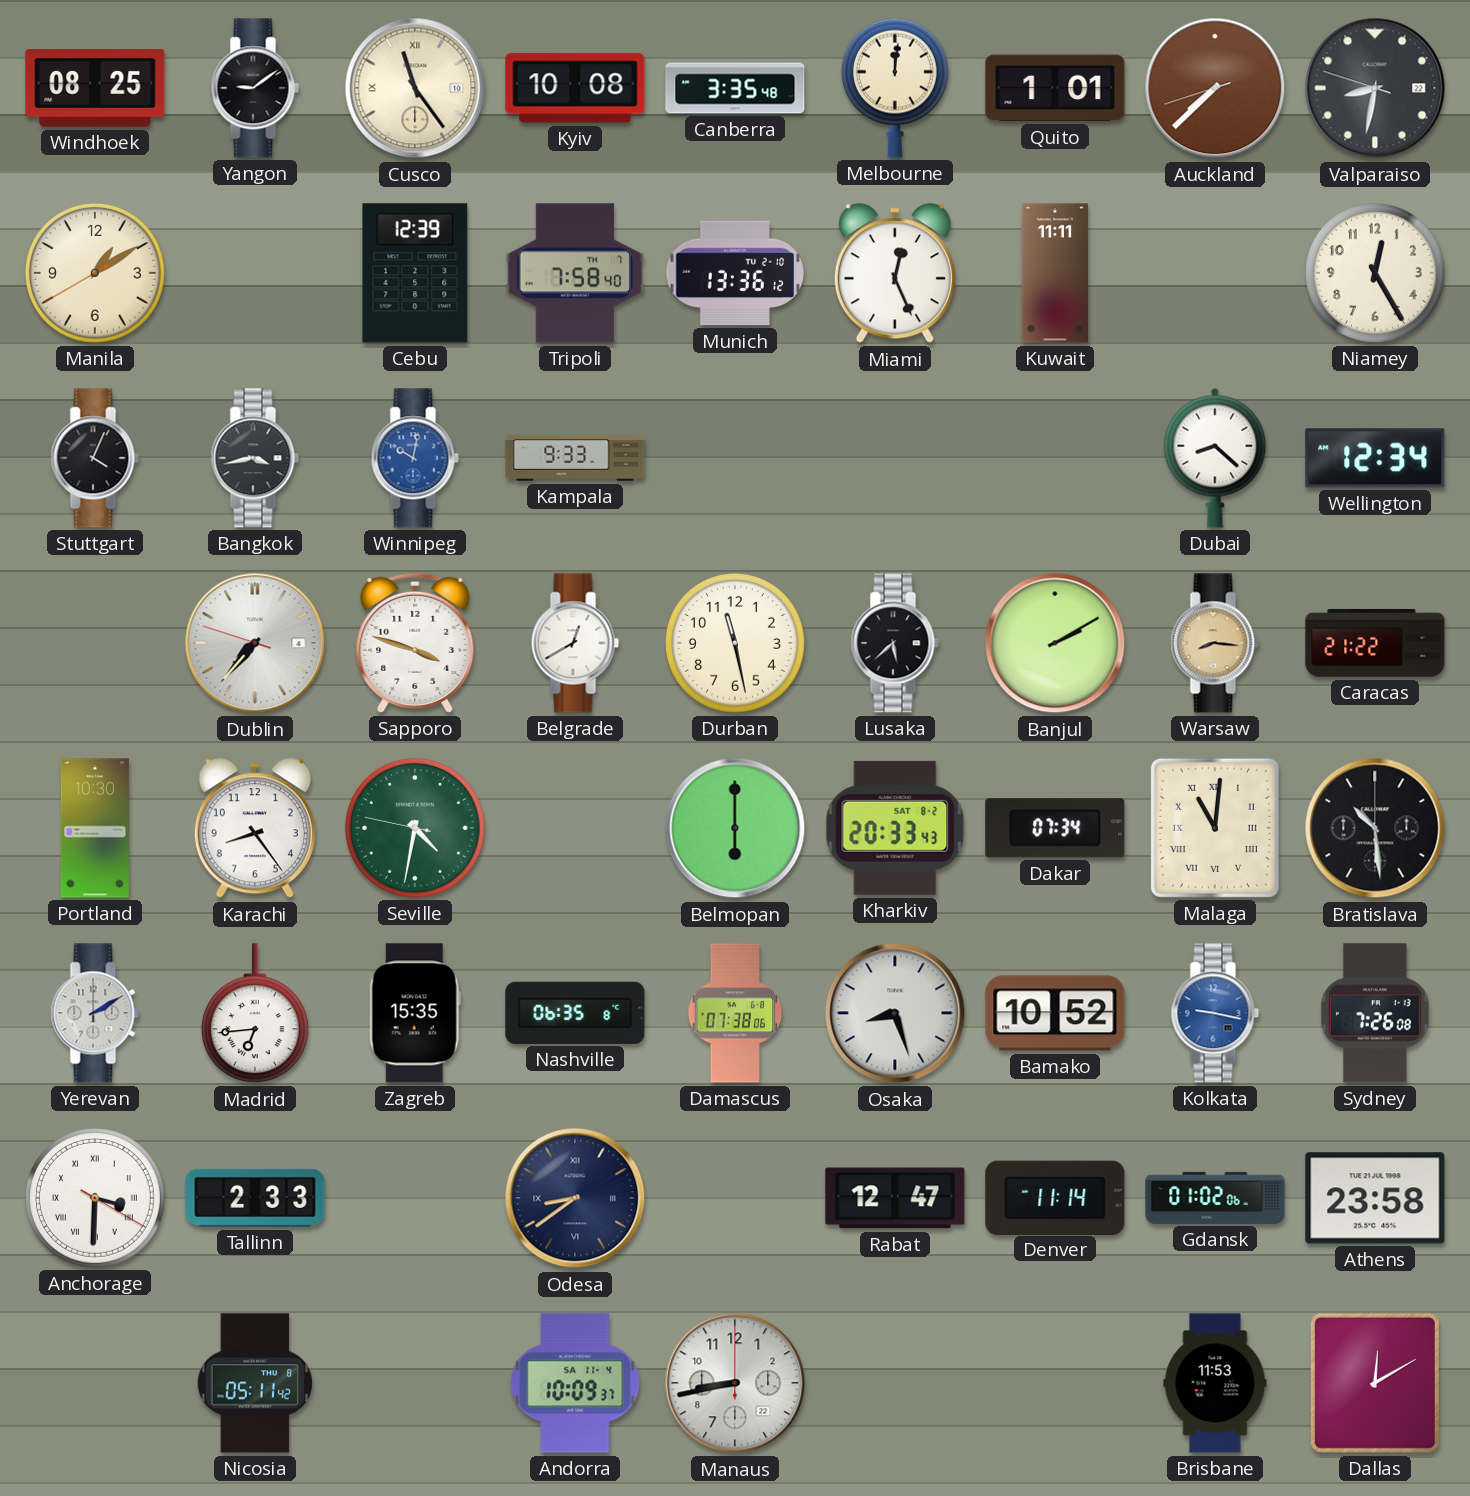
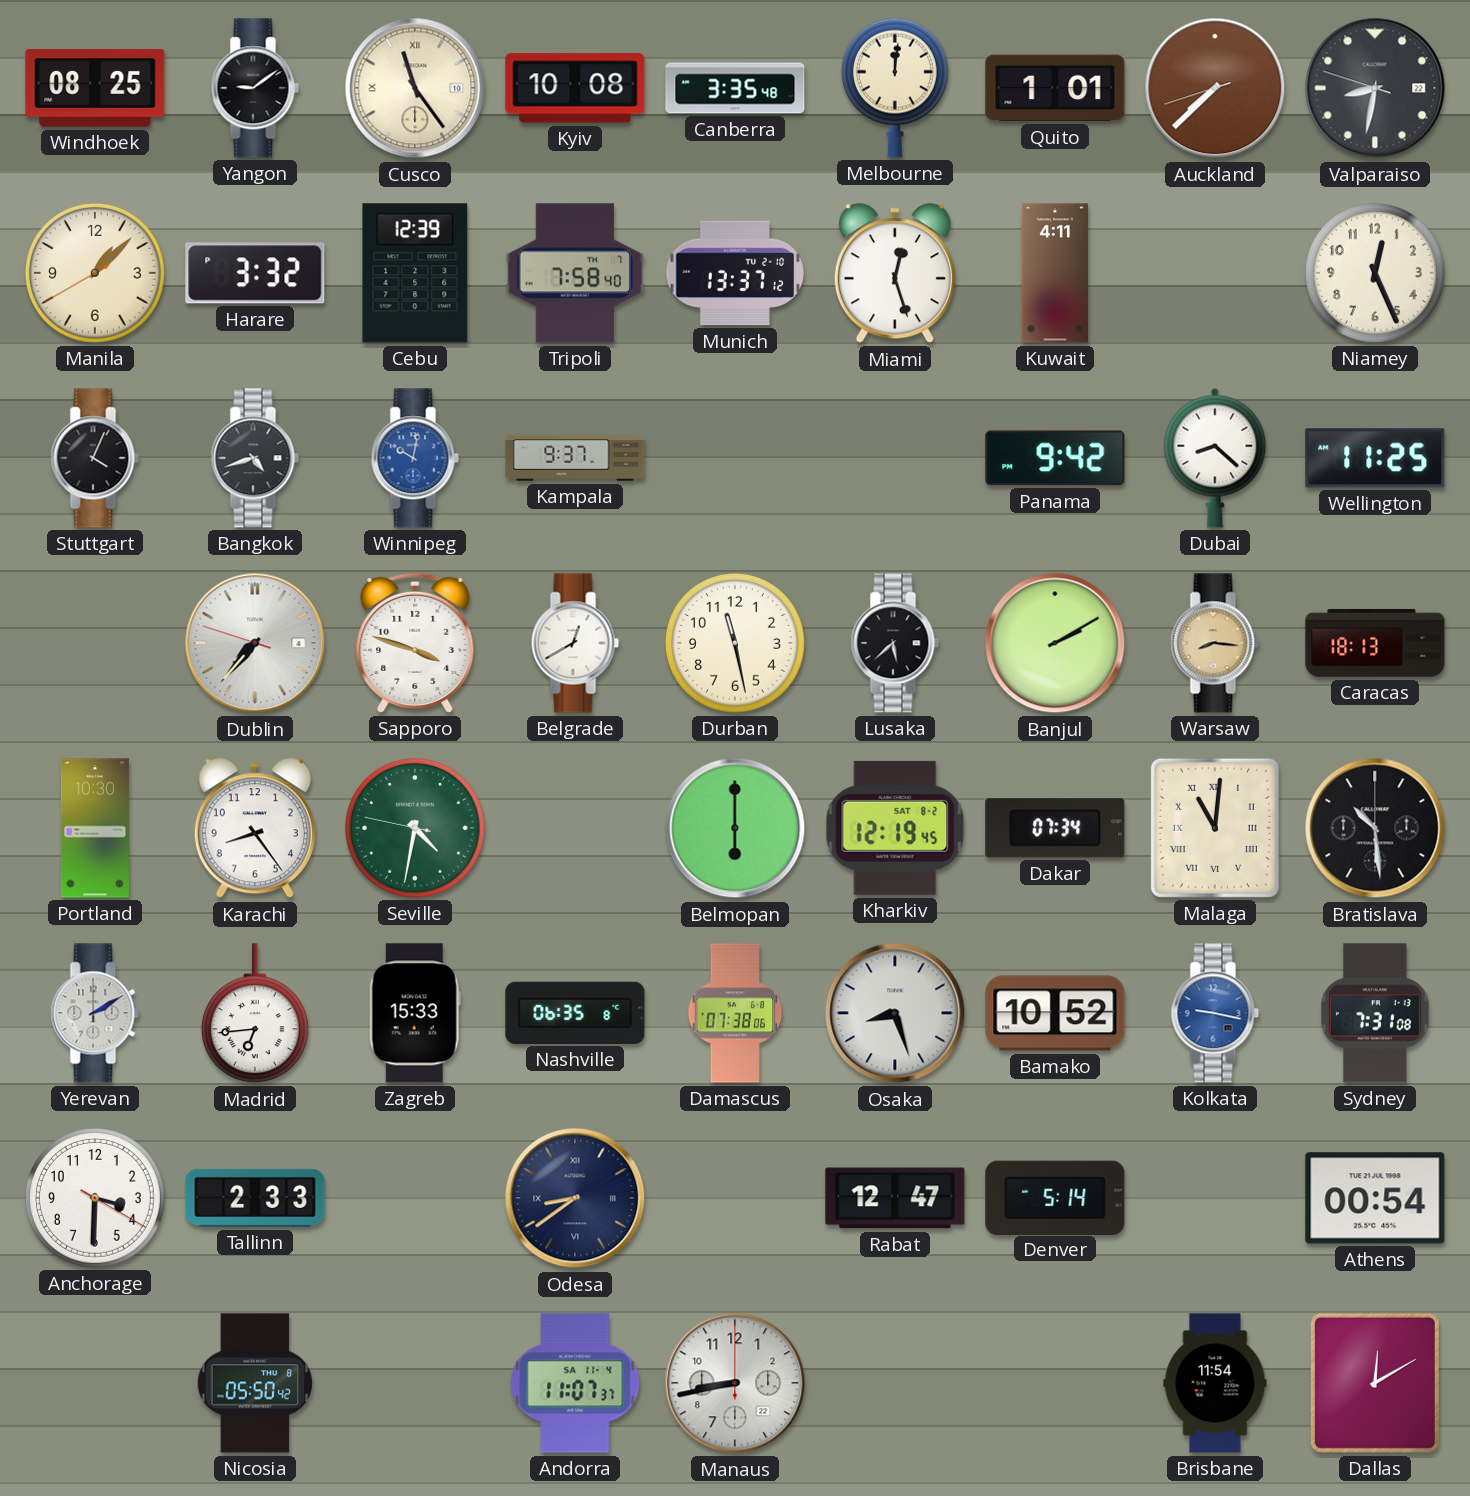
Manila: 1:09 -> 1:07 (95, 273)
Harare: none -> 3:32 (255, 273)
Munich: 13:36 -> 13:37 (735, 273)
Miami: 12:26 -> 12:27 (895, 274)
Kuwait: 11:11 -> 4:11 (1055, 273)
Niamey: 12:25 -> 12:26 (1375, 273)
Bangkok: 3:43 -> 4:42 (255, 458)
Kampala: 9:33 -> 9:37 (575, 458)
Panama: none -> 9:42 (1055, 458)
Wellington: 12:34 -> 11:25 (1375, 458)
Caracas: 21:22 -> 18:13 (1375, 643)
Kharkiv: 20:33 -> 12:19 (895, 828)
Zagreb: 15:35 -> 15:33 (415, 1013)
Sydney: 7:26 -> 7:31 (1376, 1013)
Anchorage numerals: Roman -> Arabic (95, 1198)
Denver: 11:14 -> 5:14 (1055, 1197)
Gdansk: 01:02 -> none (1215, 1198)
Athens: 23:58 -> 00:54 (1375, 1198)
Nicosia: 05:11 -> 05:50 (254, 1383)
Andorra: 10:09 -> 11:07 (575, 1383)
Brisbane: 11:53 -> 11:54 (1215, 1383)
